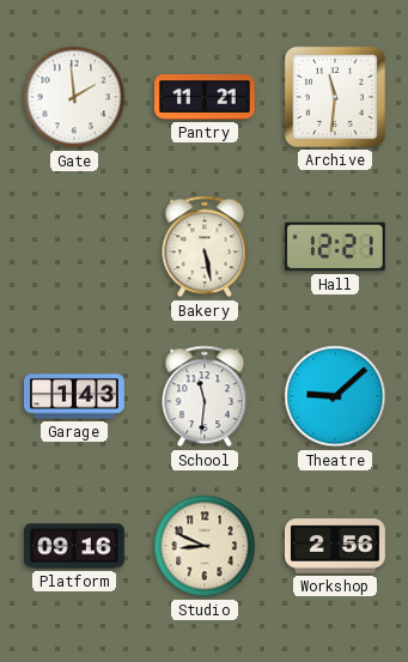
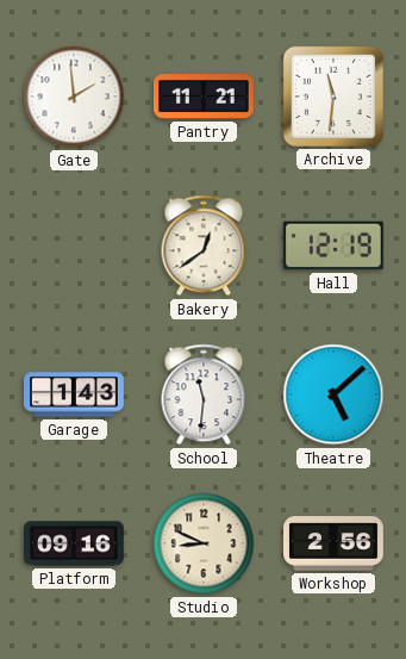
Bakery: 5:28 -> 12:39 (204, 245)
Hall: 12:21 -> 12:19 (333, 245)
Theatre: 9:08 -> 5:08 (333, 394)
